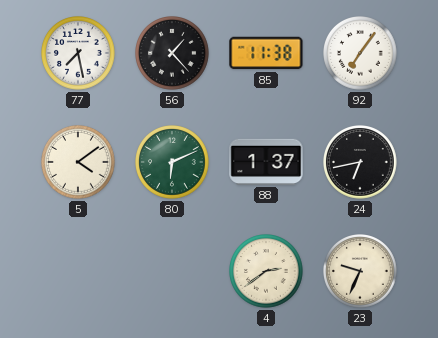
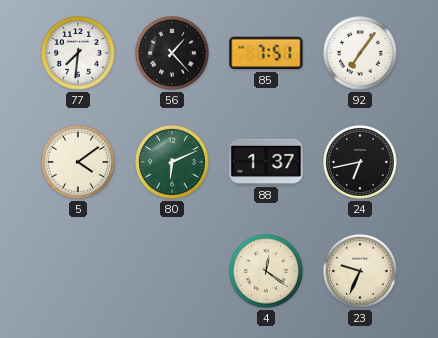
77: 7:28 -> 7:31 (79, 54)
85: 11:38 -> 7:51 (266, 53)
4: 2:39 -> 12:21 (267, 272)
